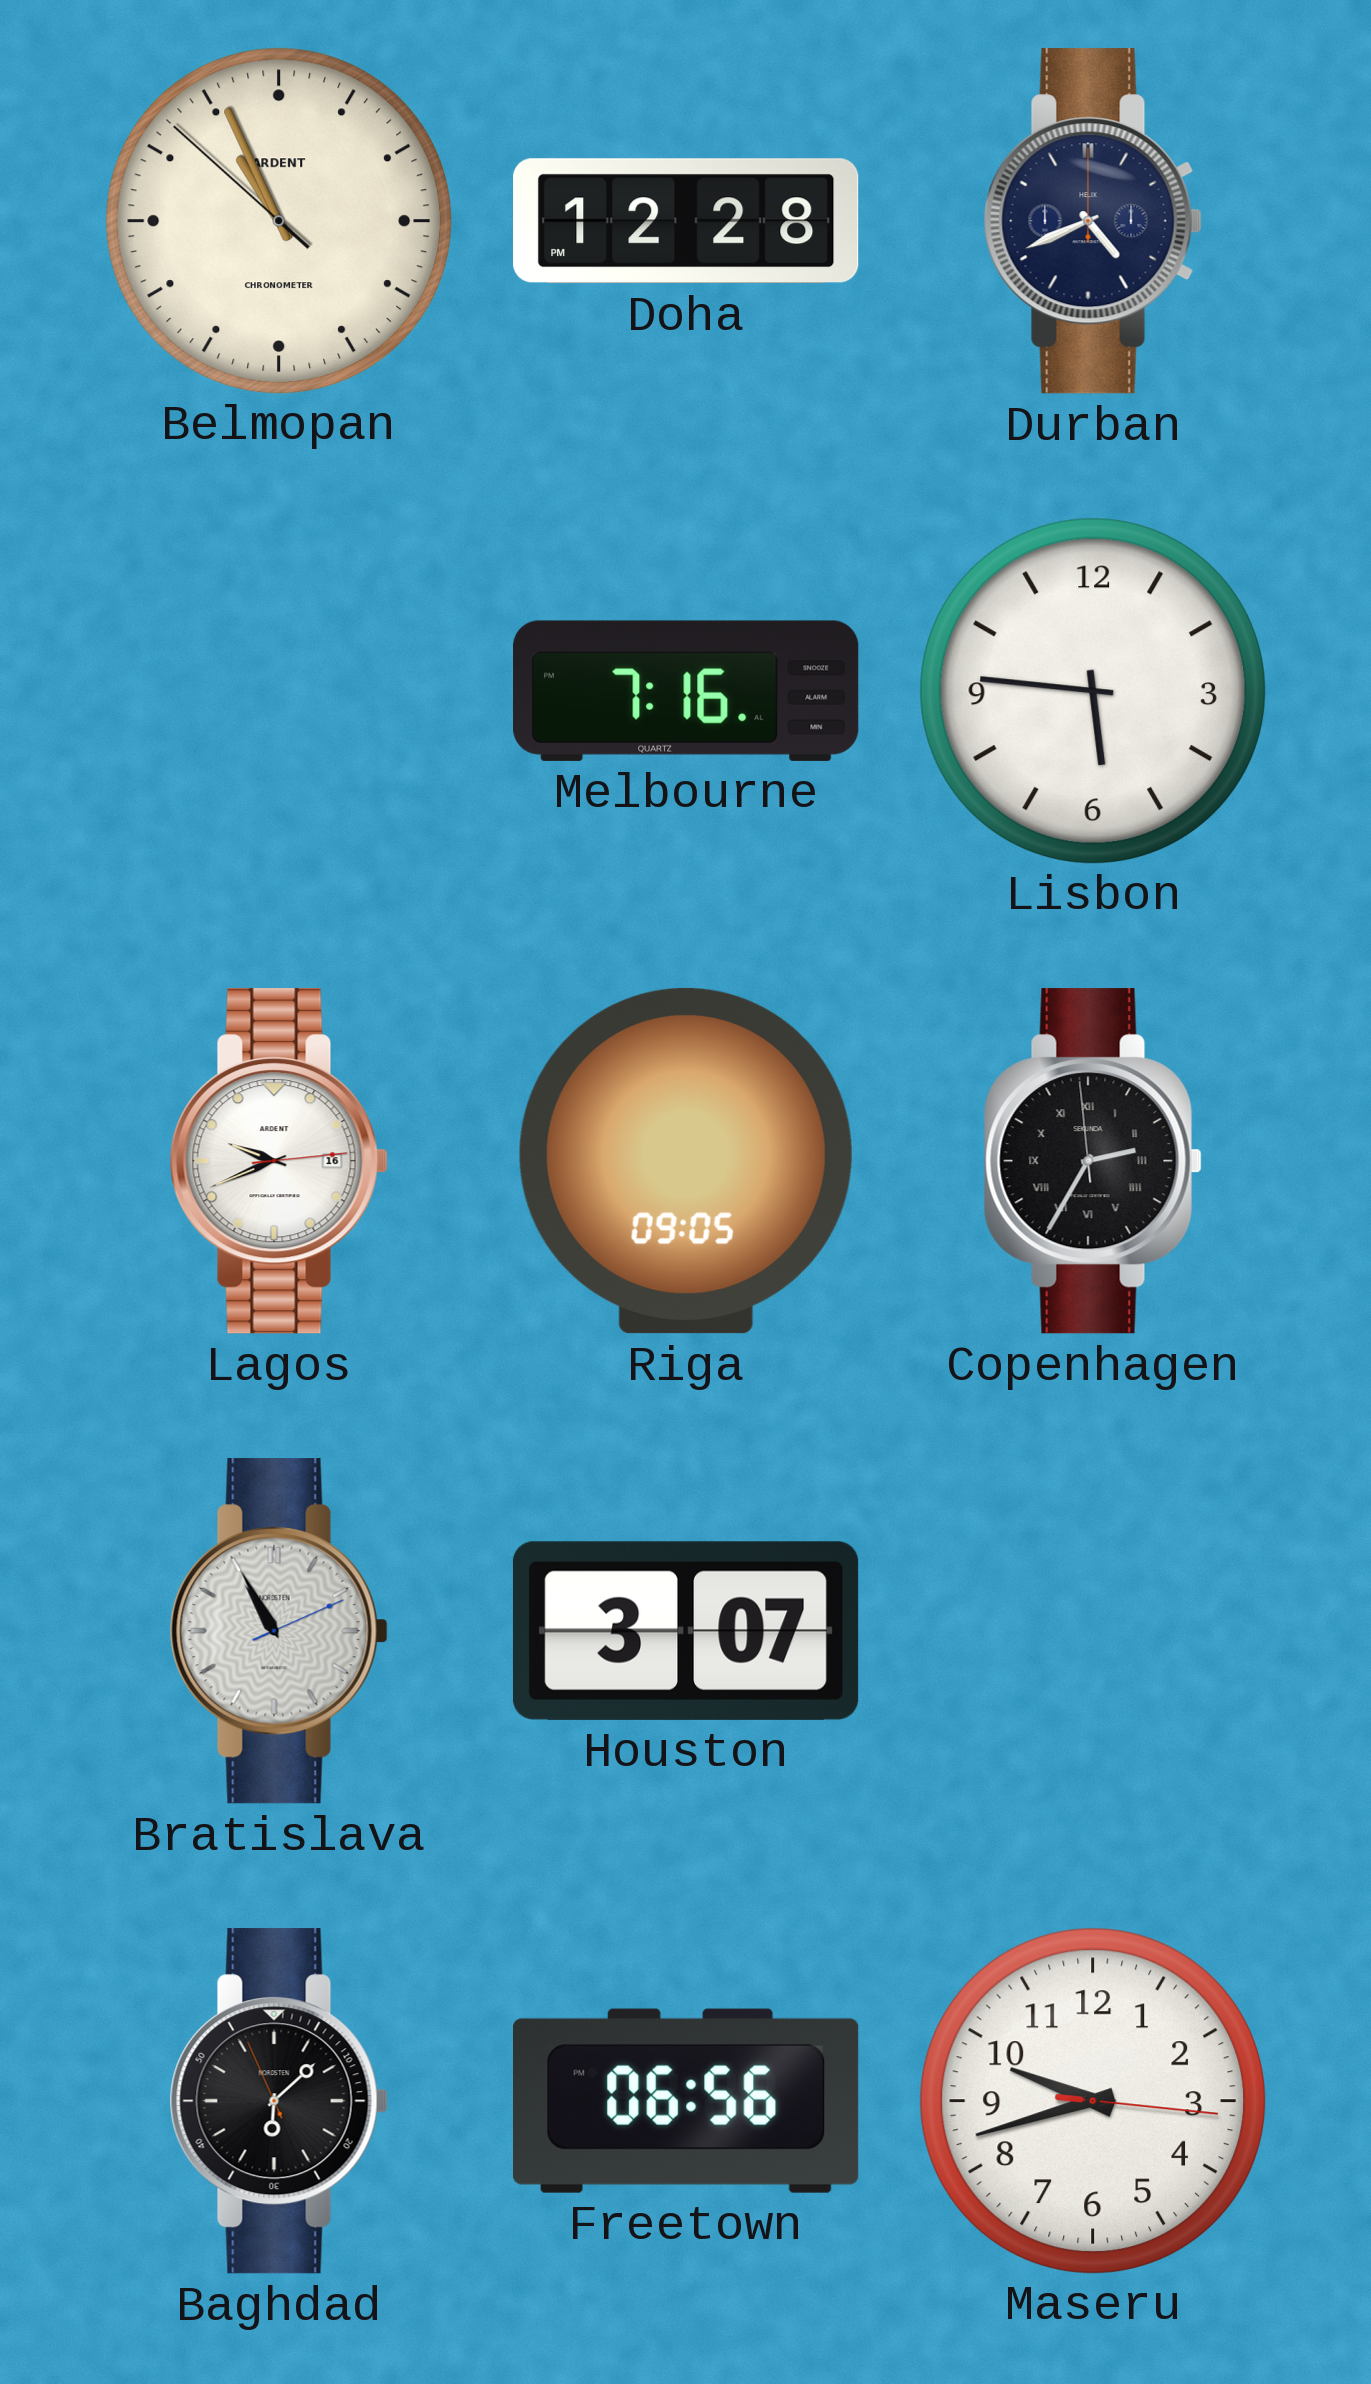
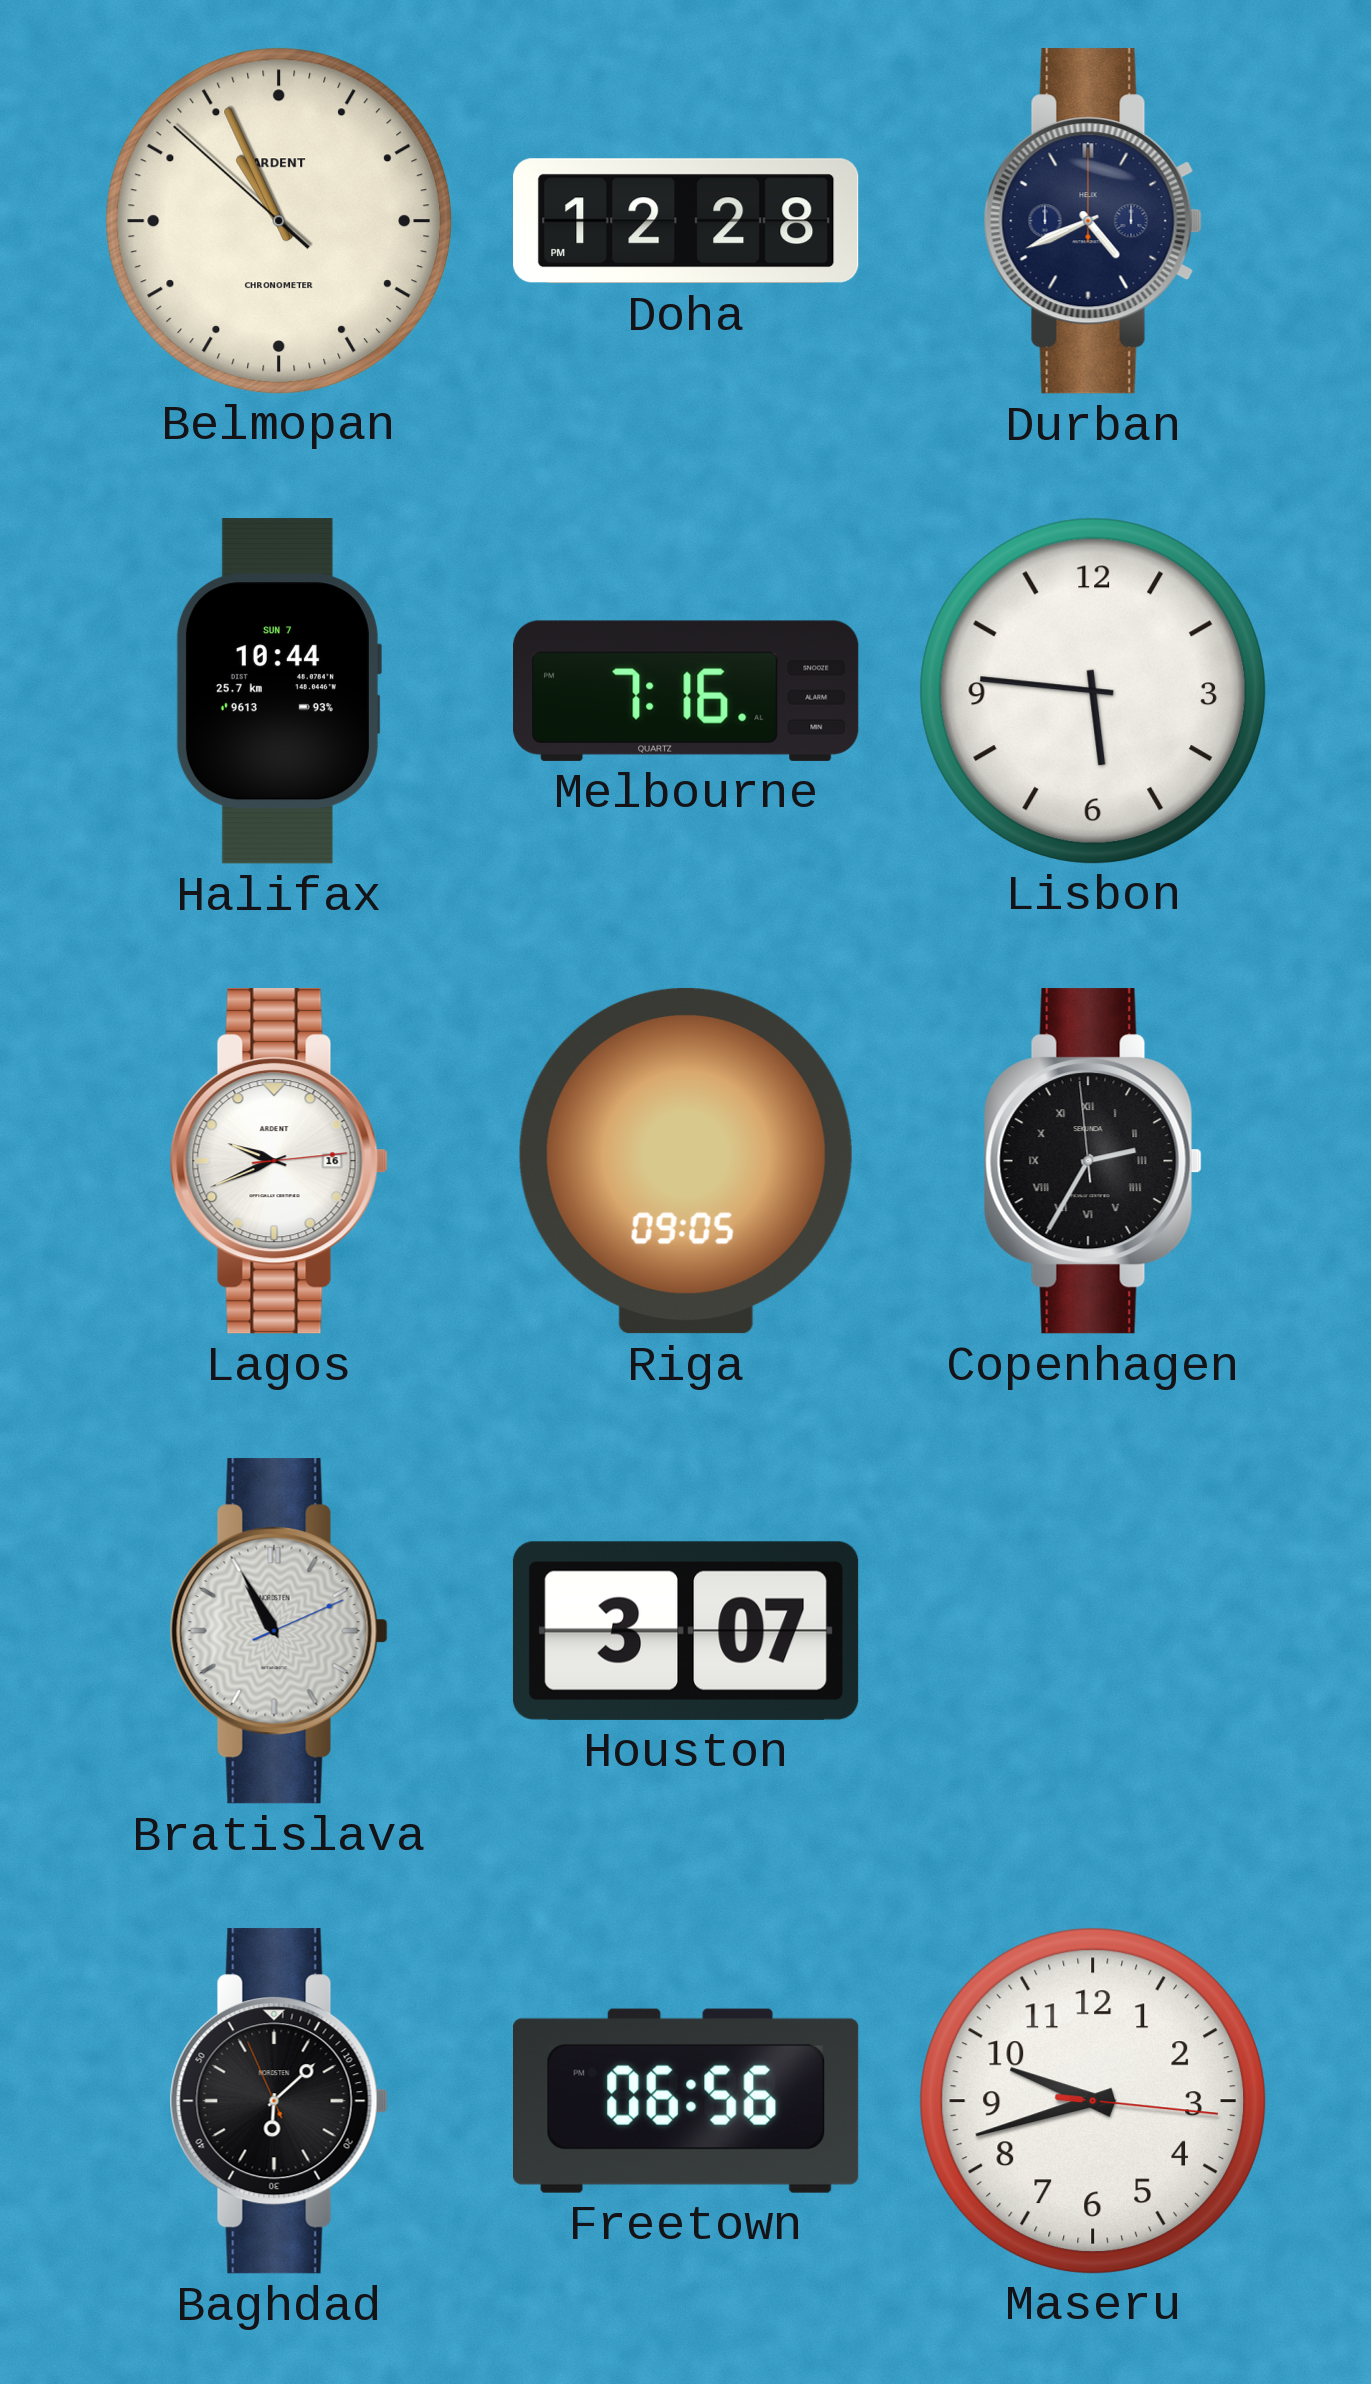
Halifax: none -> 10:44 (278, 691)
